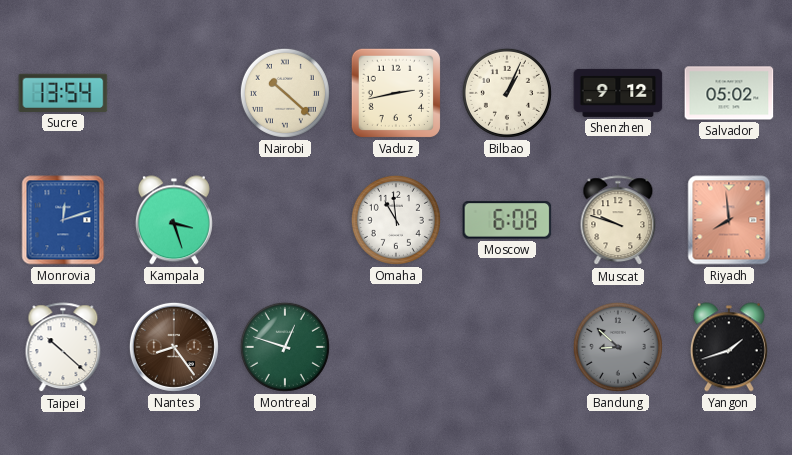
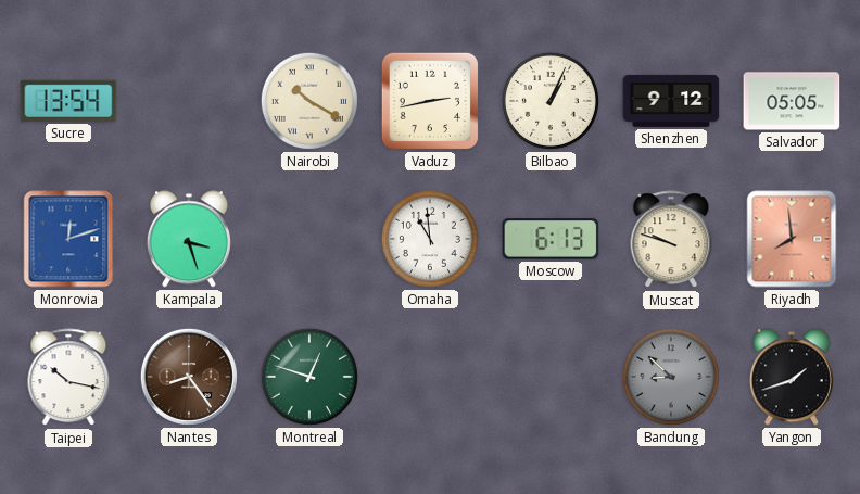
Nairobi: 10:22 -> 10:20 (309, 101)
Salvador: 05:02 -> 05:05 (792, 101)
Moscow: 6:08 -> 6:13 (551, 239)
Taipei: 10:22 -> 10:17 (68, 378)
